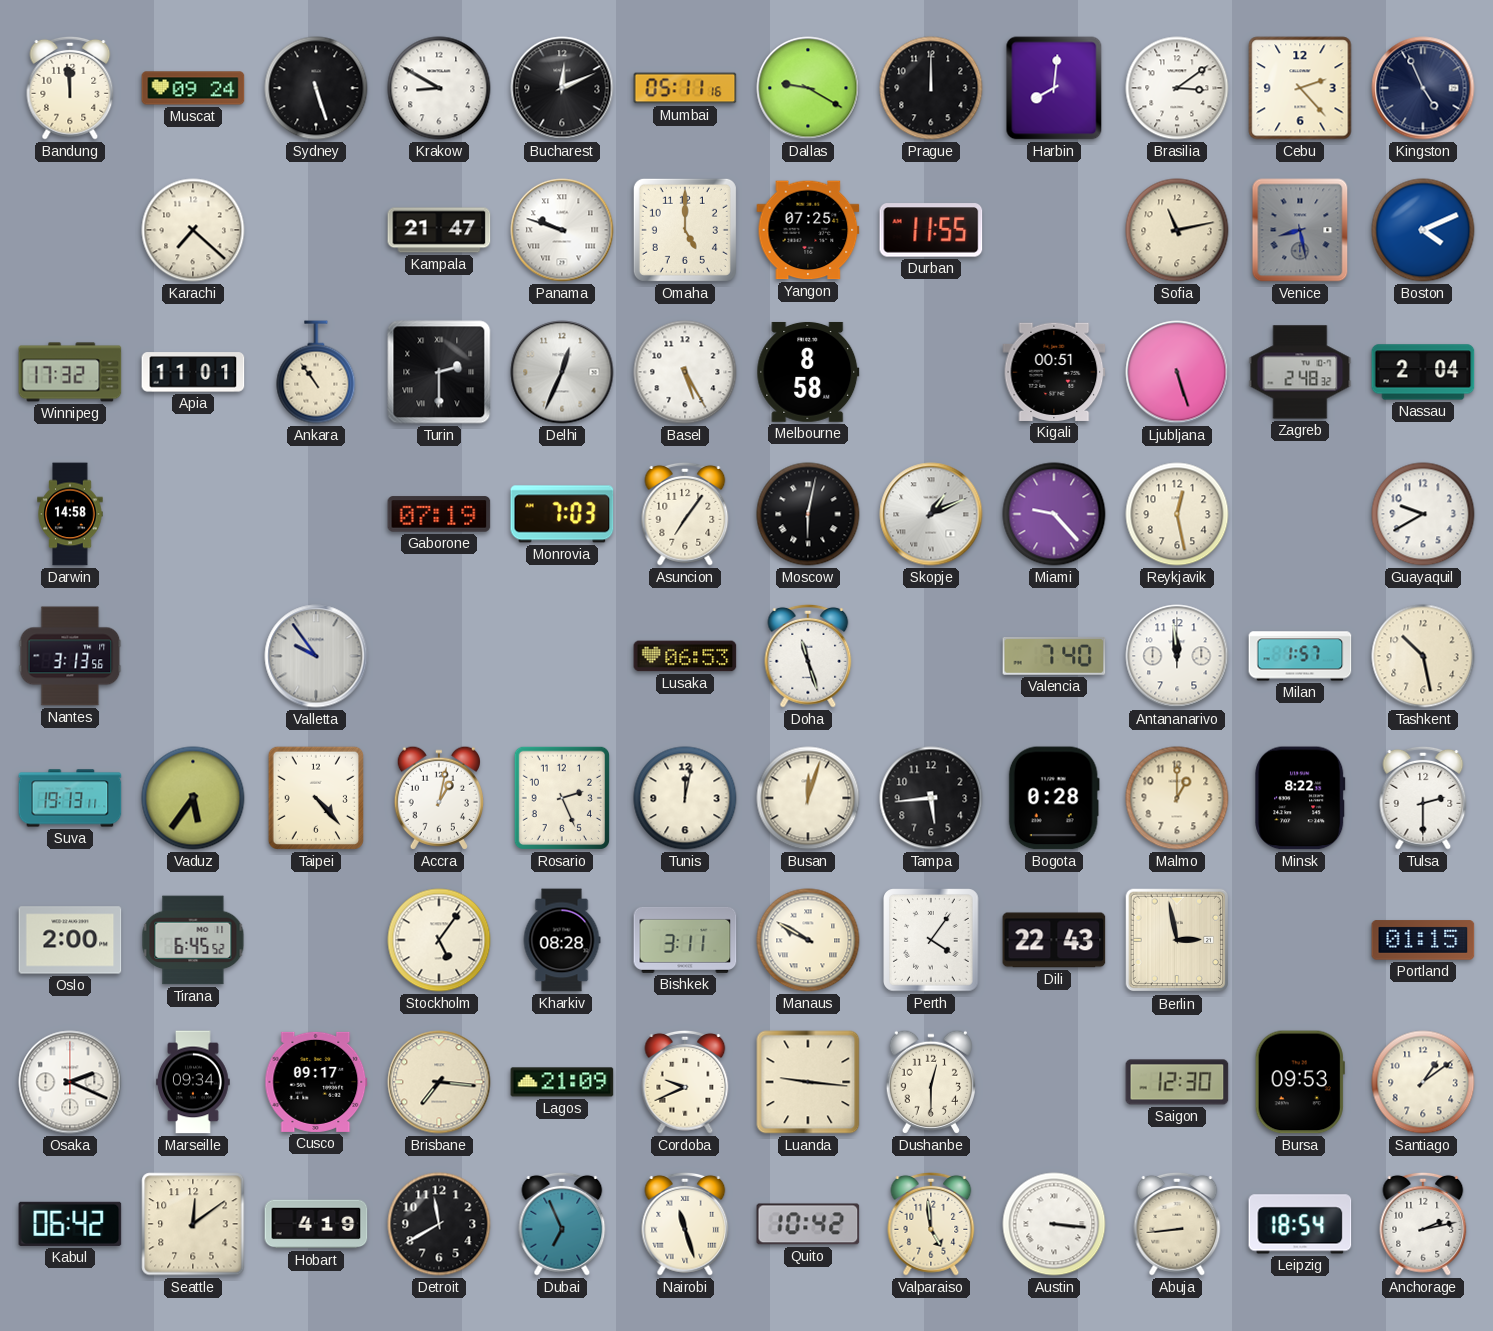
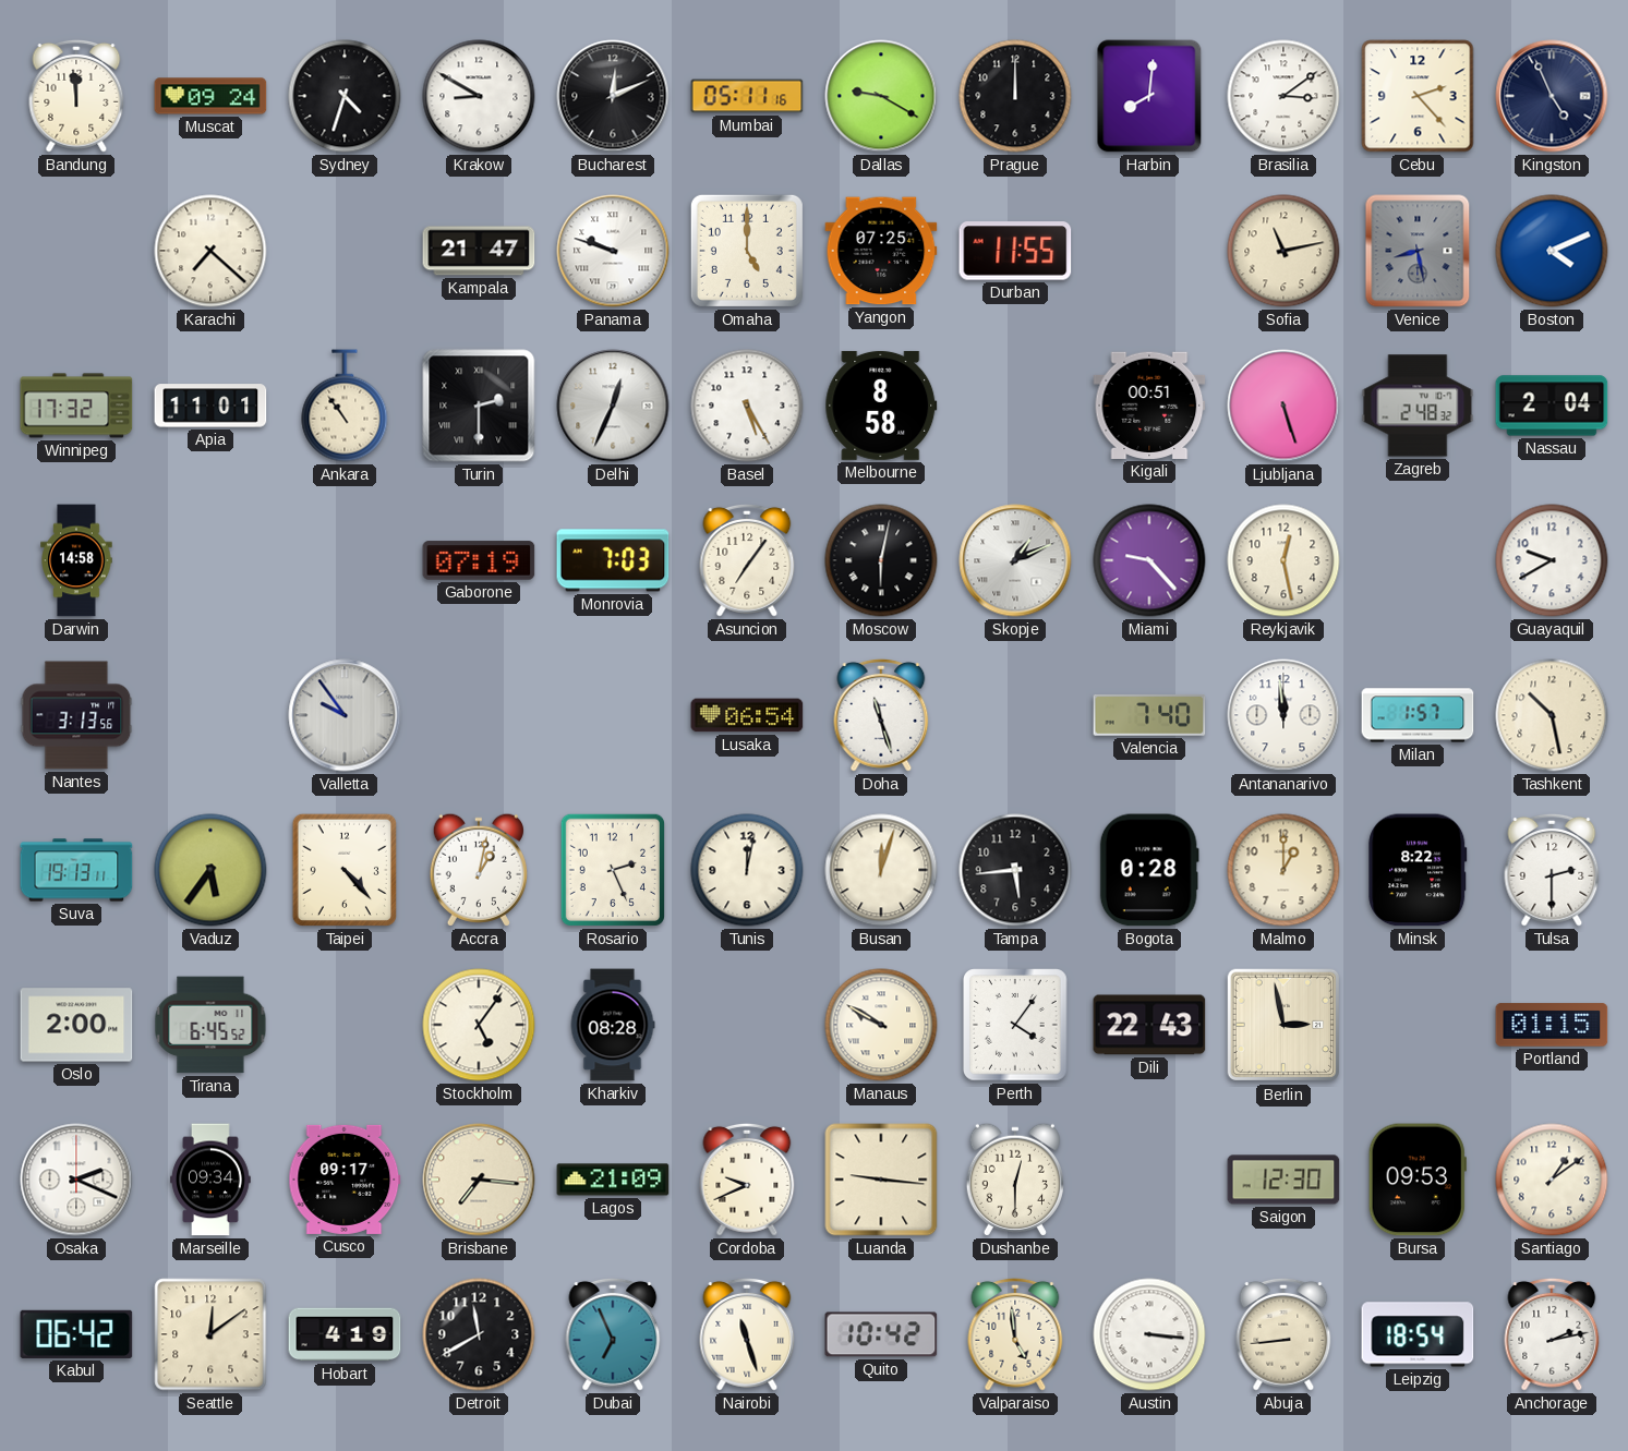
Sydney: 5:27 -> 4:33 (345, 96)
Lusaka: 06:53 -> 06:54 (747, 715)
Bishkek: 3:11 -> none (685, 940)
